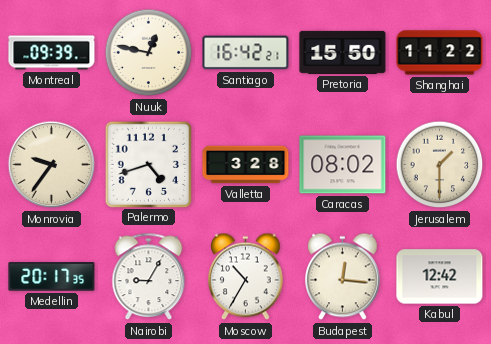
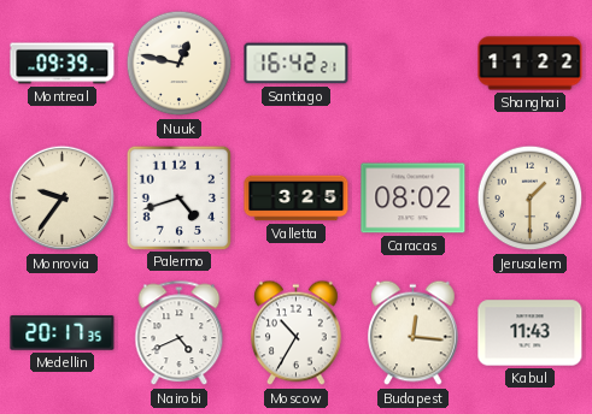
Pretoria: 15:50 -> none (343, 52)
Valletta: 3:28 -> 3:25 (297, 199)
Nairobi: 9:05 -> 4:41 (180, 333)
Kabul: 12:42 -> 11:43 (531, 333)
